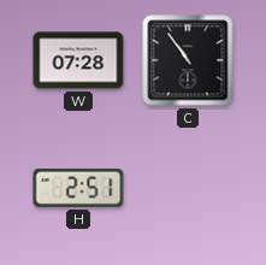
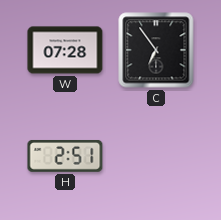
C: 10:54 -> 6:54 (156, 50)
